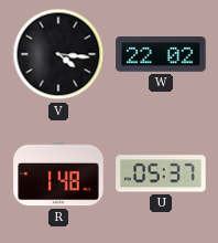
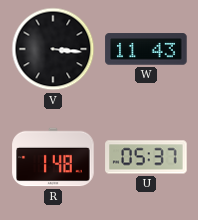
V: 4:16 -> 3:16 (53, 49)
W: 22:02 -> 11:43 (146, 49)
